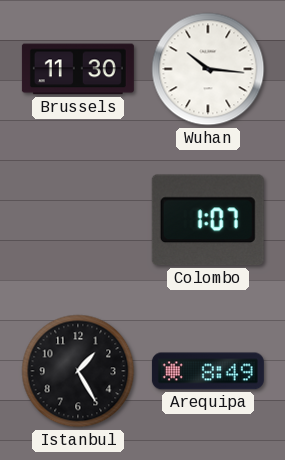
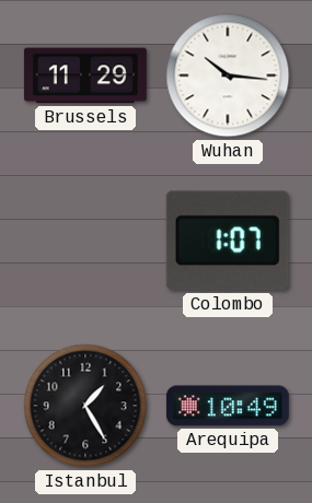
Brussels: 11:30 -> 11:29 (85, 75)
Arequipa: 8:49 -> 10:49 (228, 406)
